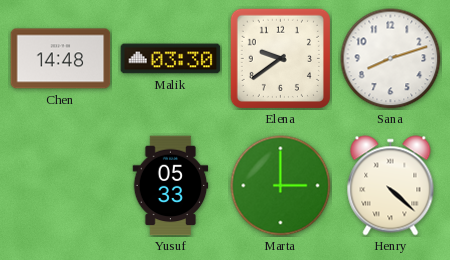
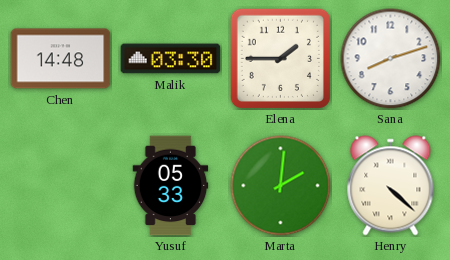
Elena: 9:39 -> 1:45 (280, 58)
Marta: 3:00 -> 2:01 (281, 186)
